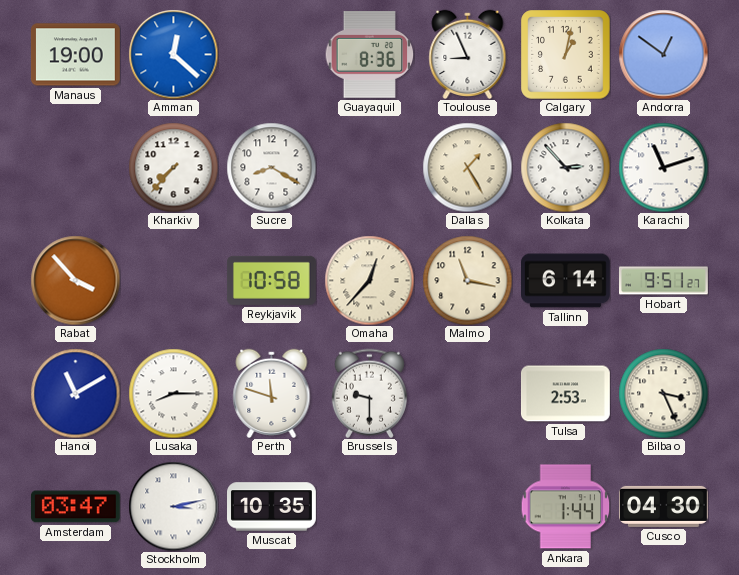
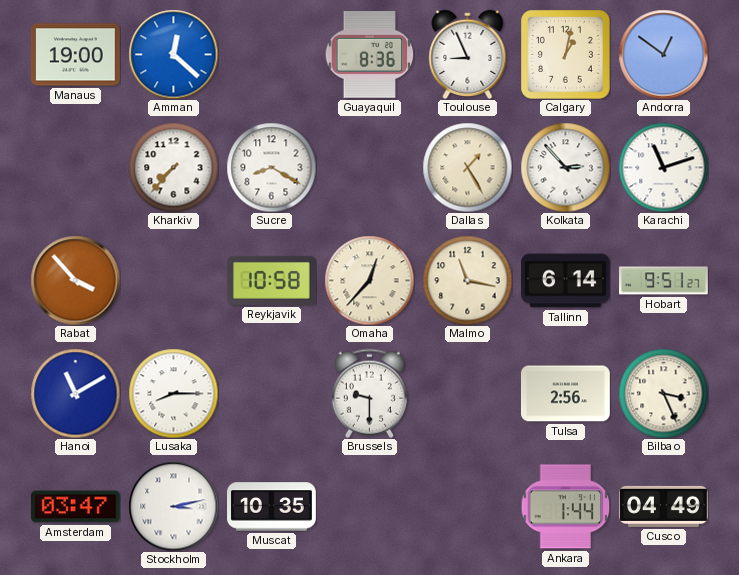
Perth: 11:48 -> none (272, 393)
Tulsa: 2:53 -> 2:56 (566, 394)
Cusco: 04:30 -> 04:49 (664, 506)
